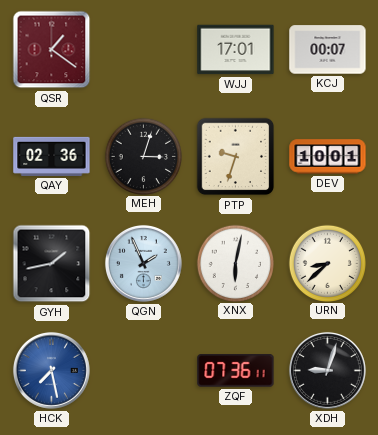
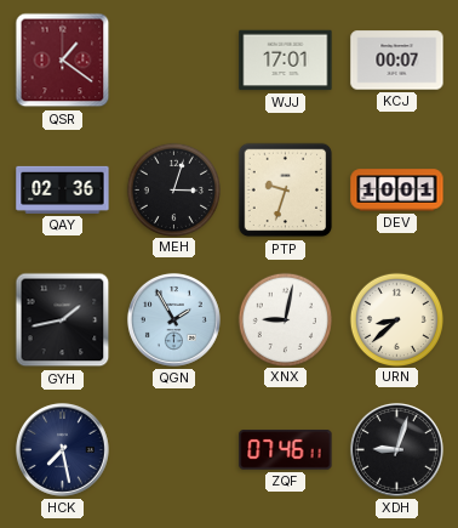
QGN: 1:56 -> 1:55 (173, 319)
XNX: 6:02 -> 9:02 (285, 319)
HCK dial: blue -> navy (62, 449)
ZQF: 07:36 -> 07:46 (286, 450)
